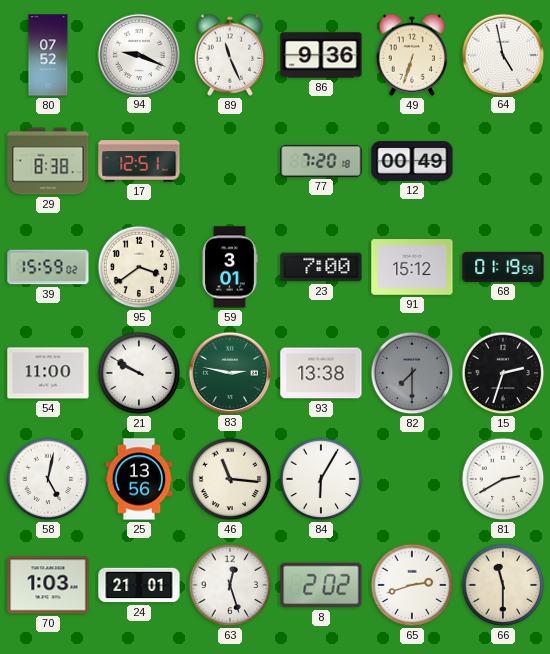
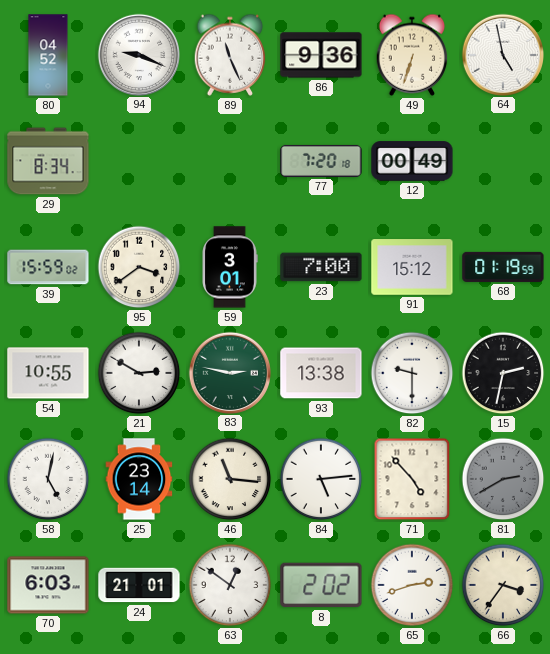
80: 07:52 -> 04:52 (48, 55)
29: 8:38 -> 8:34 (48, 161)
17: 12:51 -> none (139, 161)
54: 11:00 -> 10:55 (48, 373)
21: 9:50 -> 2:50 (139, 373)
82: 7:30 -> 9:30 (412, 373)
82 dial: grey -> white (412, 373)
15: 2:33 -> 2:32 (503, 373)
25: 13:56 -> 23:14 (139, 479)
84: 6:05 -> 5:14 (321, 479)
71: none -> 4:53 (412, 479)
81 dial: white -> grey (503, 479)
70: 1:03 -> 6:03 (48, 585)
63: 12:27 -> 12:51 (230, 585)
66: 11:30 -> 3:36 (503, 585)
